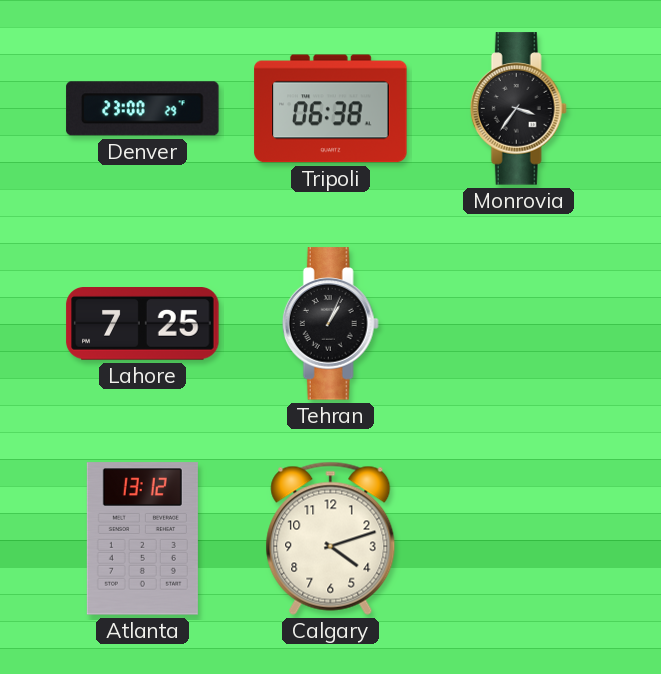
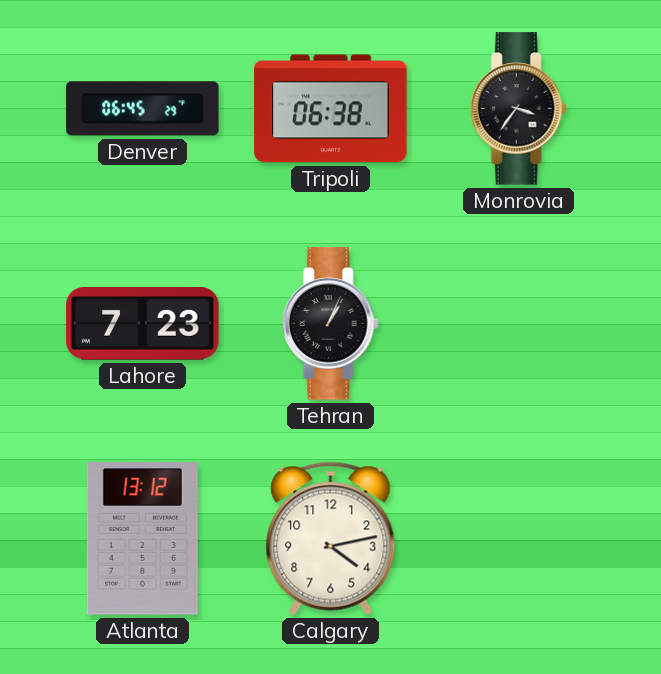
Denver: 23:00 -> 06:45 (143, 109)
Lahore: 7:25 -> 7:23 (143, 324)
Calgary: 4:12 -> 4:13 (331, 538)
